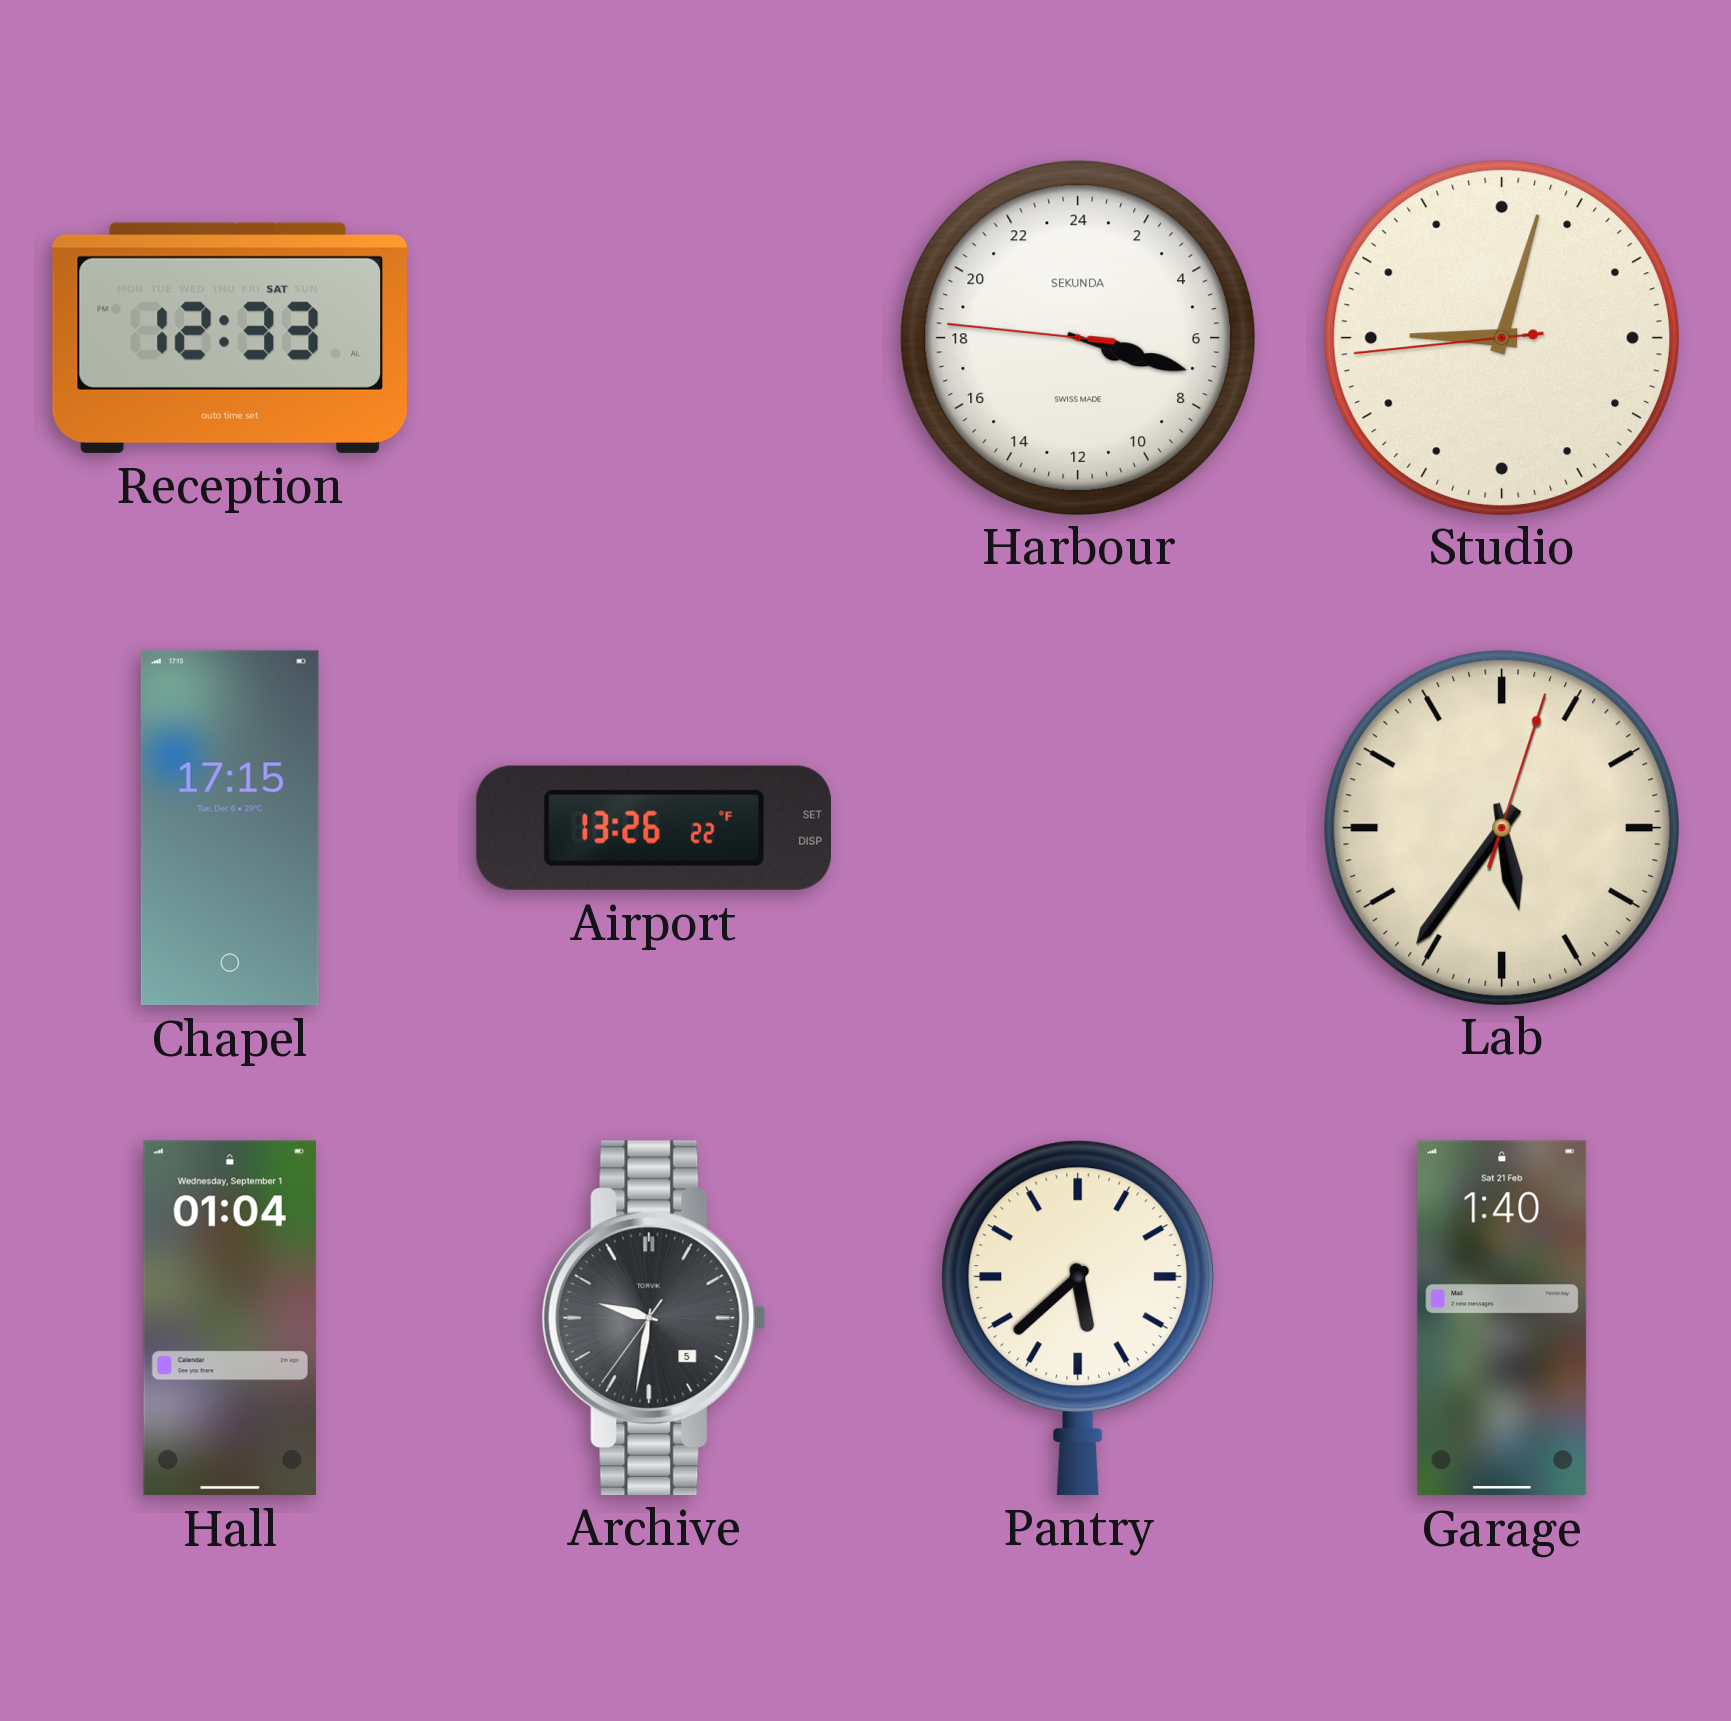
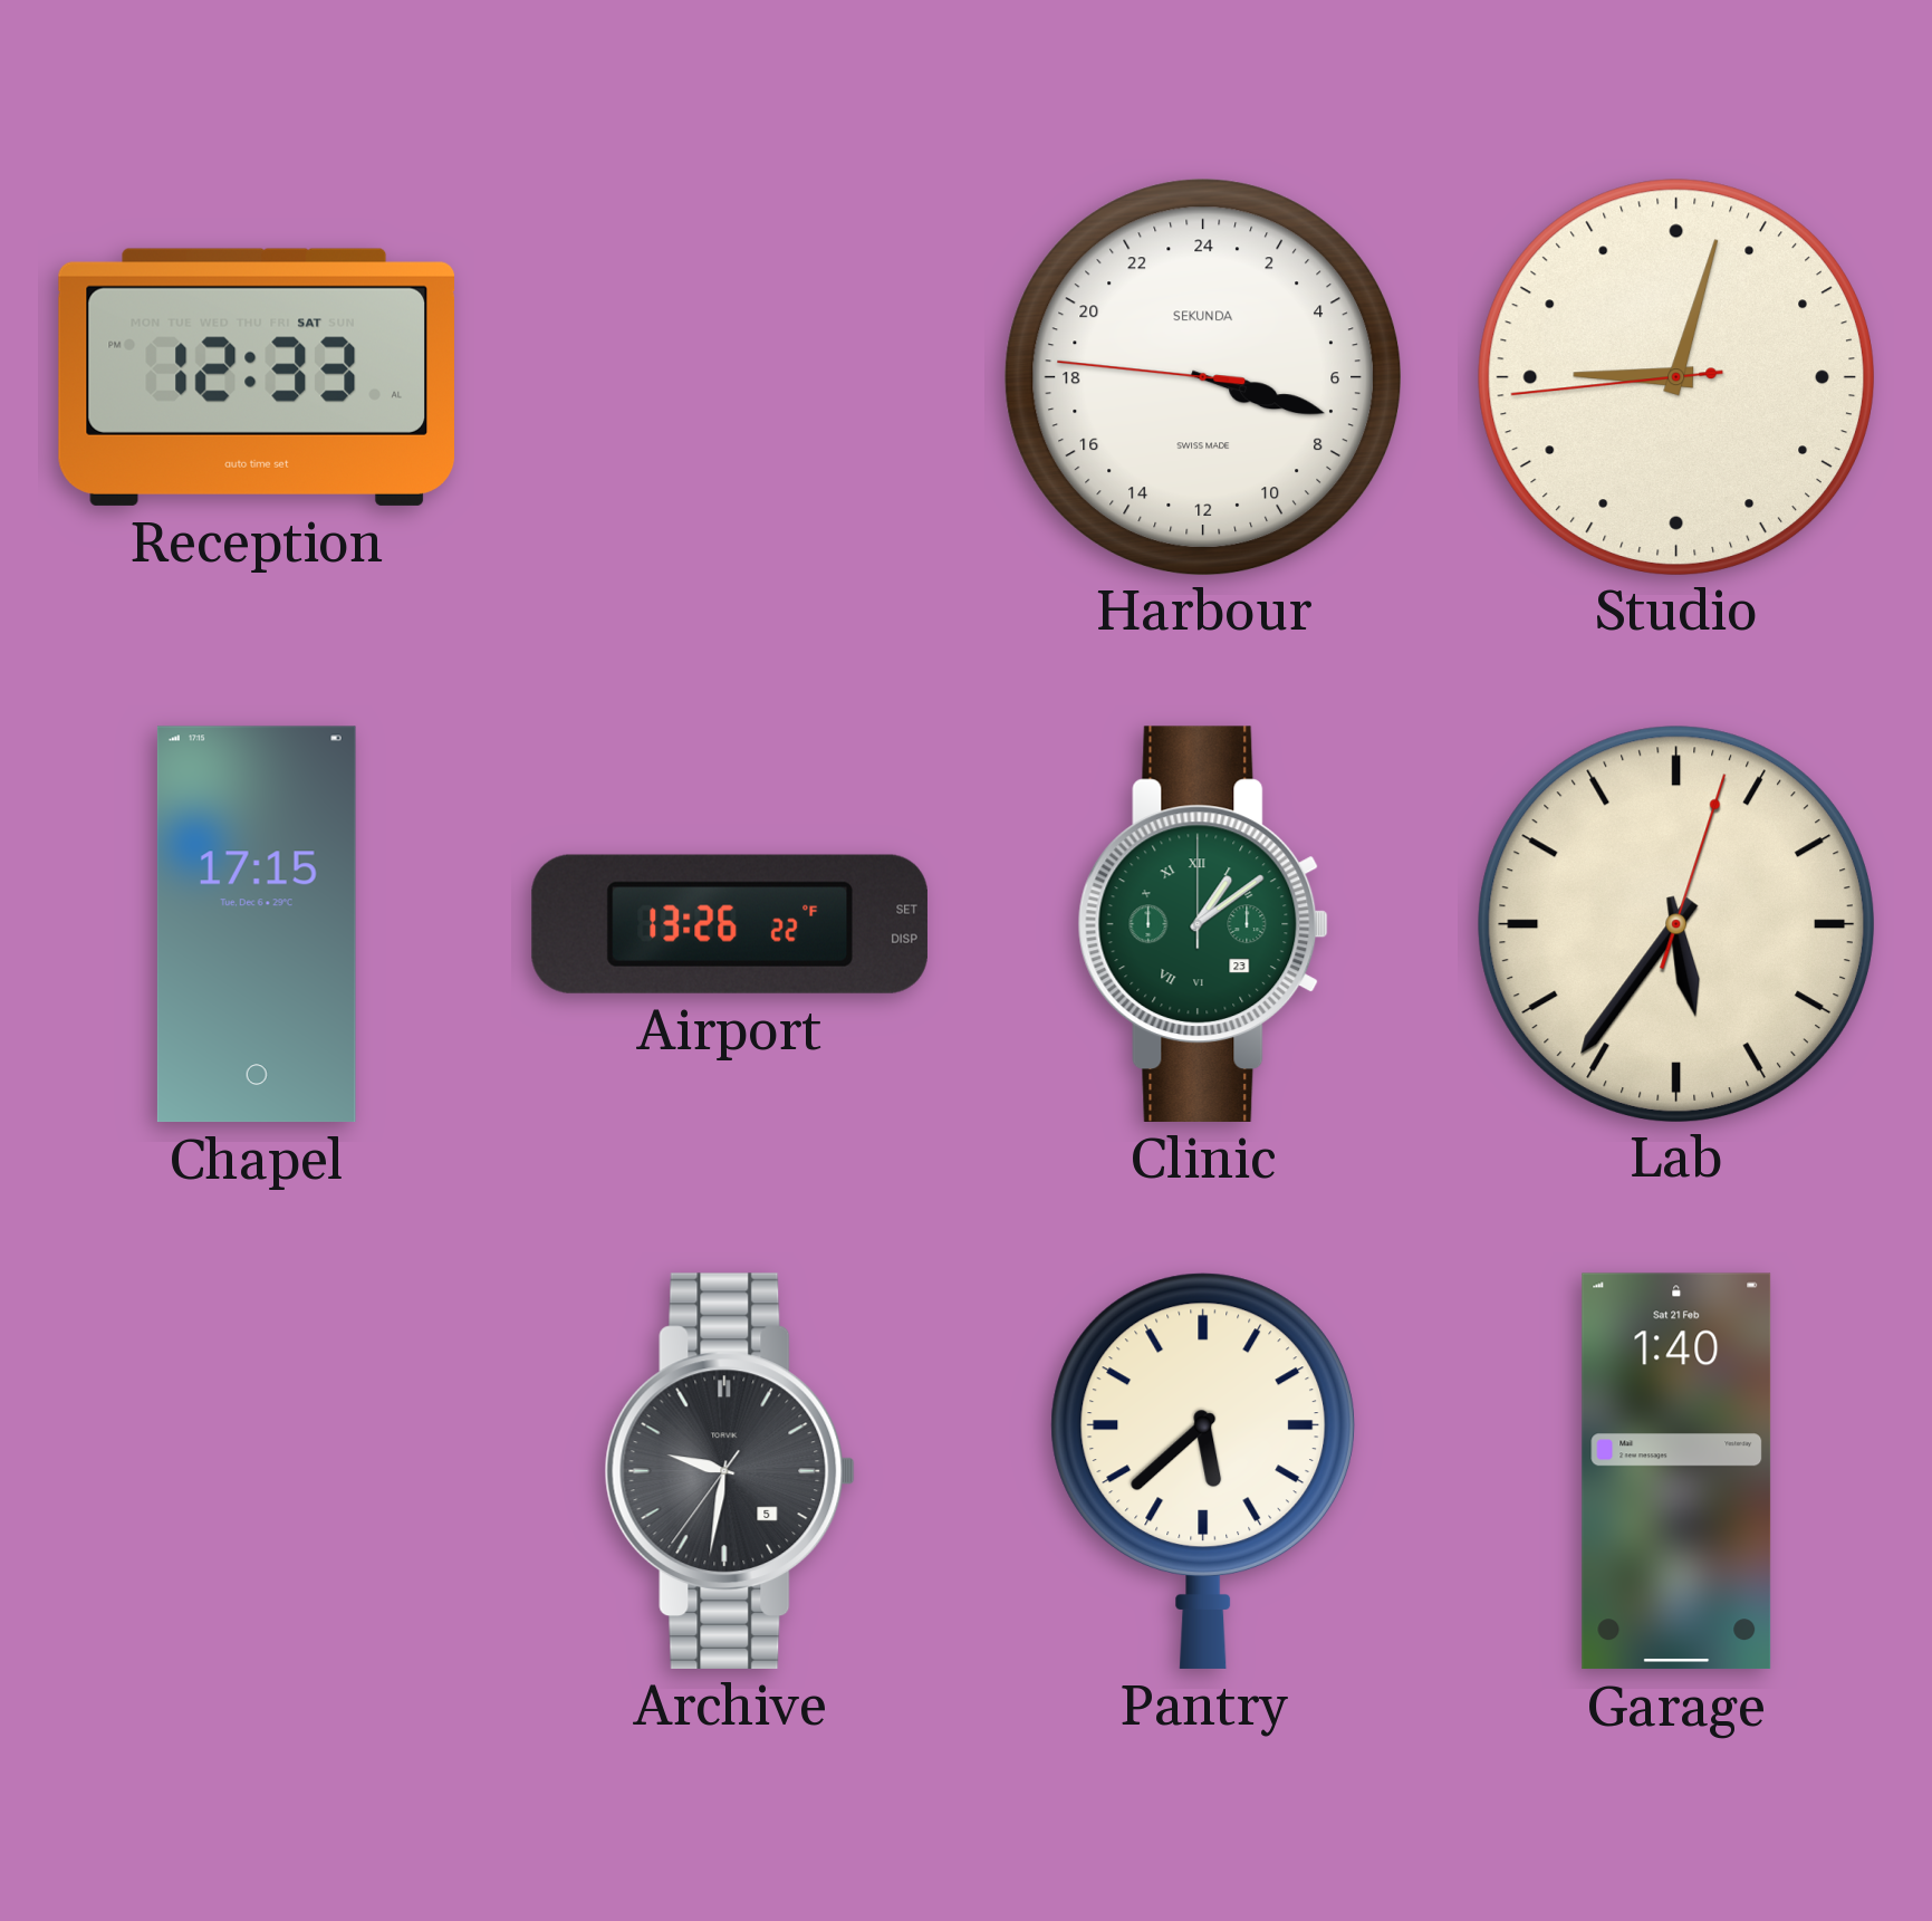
Clinic: none -> 1:09 (1203, 924)
Hall: 01:04 -> none (230, 1318)
